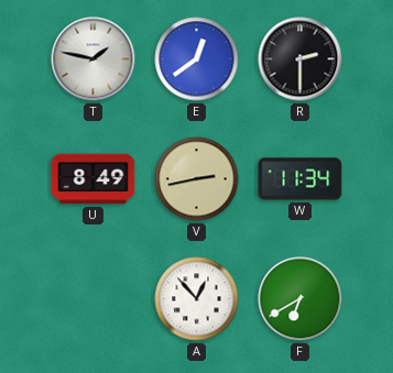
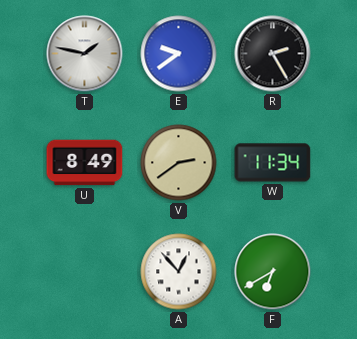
E: 12:39 -> 9:39 (179, 54)
R: 2:30 -> 2:25 (273, 54)
V: 2:43 -> 2:39 (179, 163)
